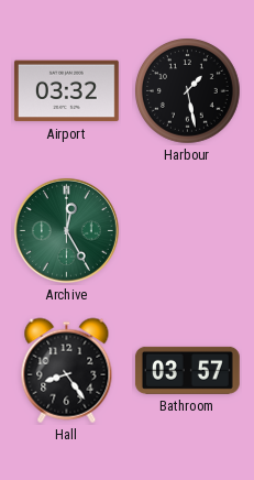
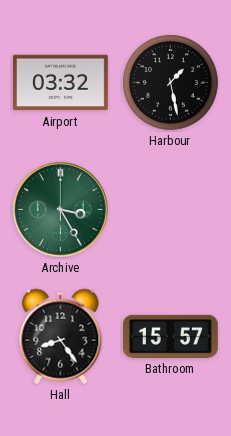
Archive: 12:25 -> 3:25 (60, 209)
Bathroom: 03:57 -> 15:57 (170, 336)
